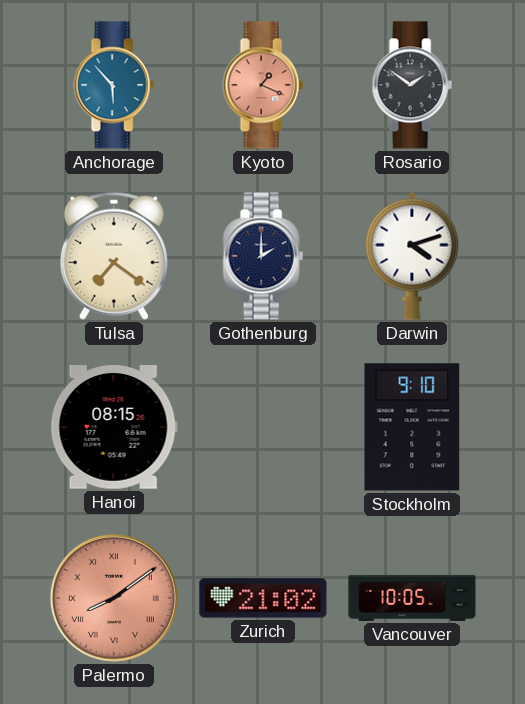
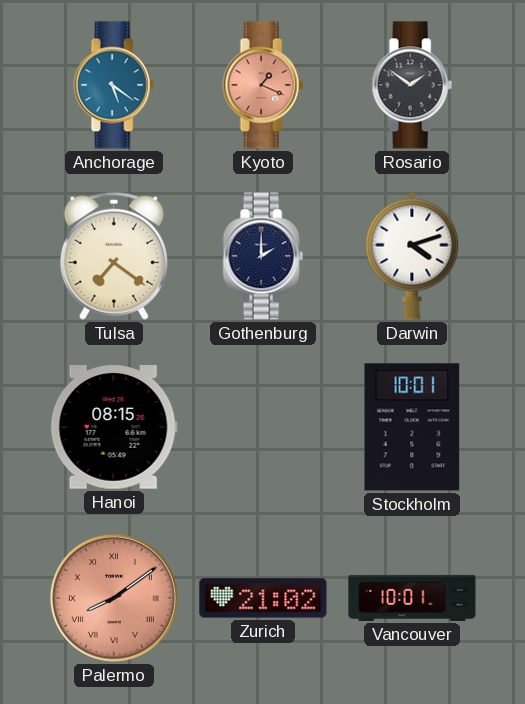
Anchorage: 5:53 -> 5:21 (114, 85)
Stockholm: 9:10 -> 10:01 (412, 427)
Vancouver: 10:05 -> 10:01 (412, 598)
